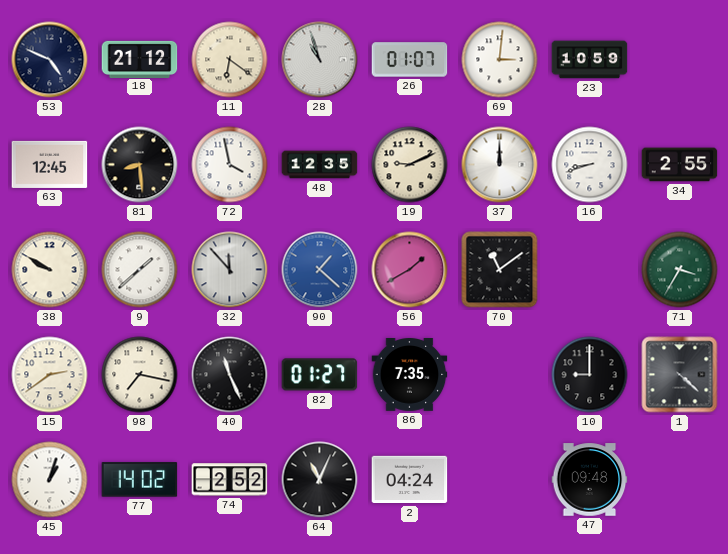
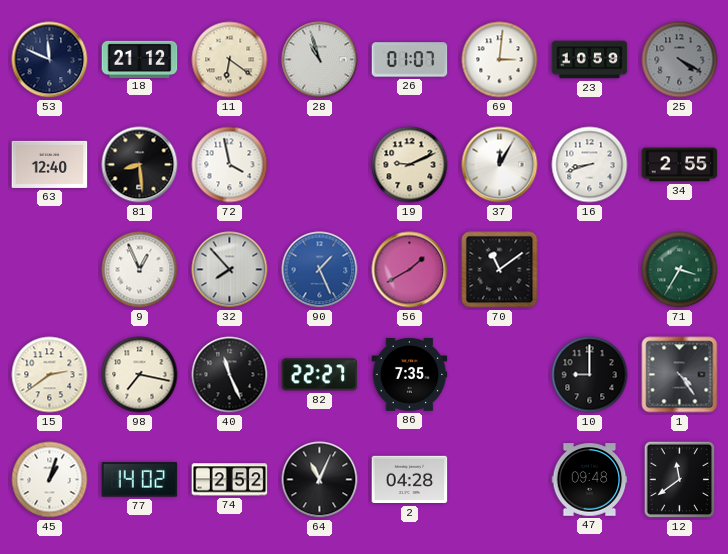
53: 4:49 -> 11:49 (50, 60)
25: none -> 4:20 (680, 60)
63: 12:45 -> 12:40 (50, 164)
48: 12:35 -> none (320, 165)
37: 12:00 -> 12:05 (500, 165)
38: 9:50 -> none (50, 270)
9: 1:38 -> 12:56 (140, 270)
32: 11:53 -> 7:53 (230, 270)
90: 1:22 -> 1:26 (320, 270)
82: 01:27 -> 22:27 (320, 375)
1: 4:22 -> 4:24 (680, 375)
2: 04:24 -> 04:28 (410, 480)
12: none -> 11:39 (680, 480)
